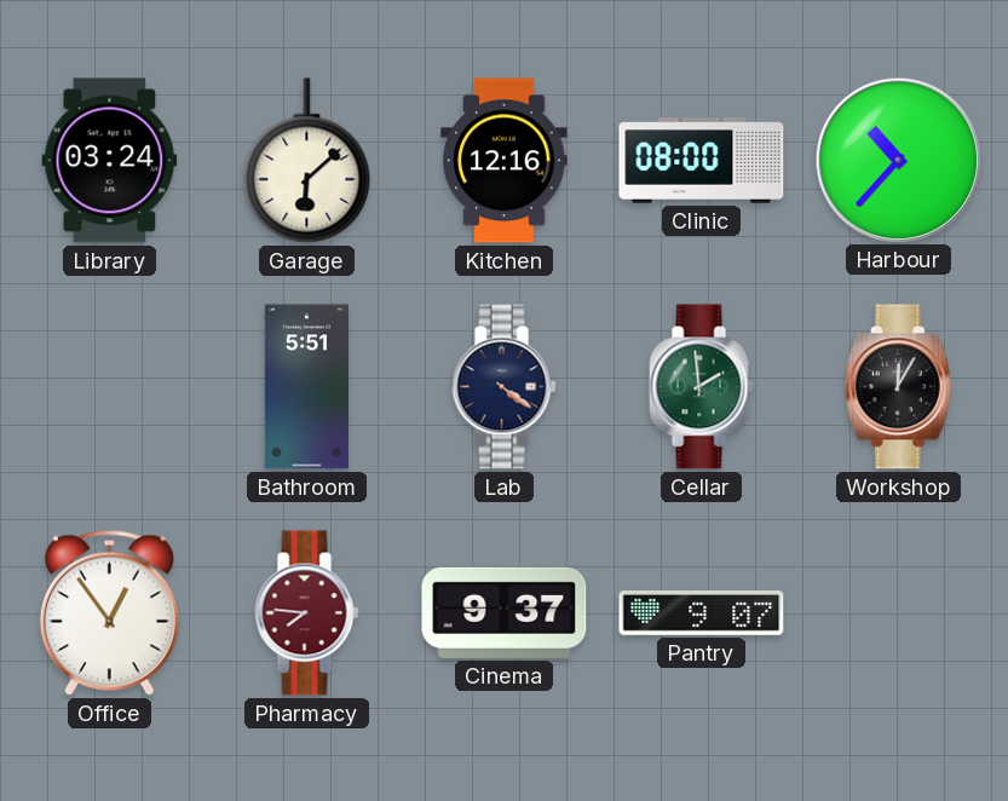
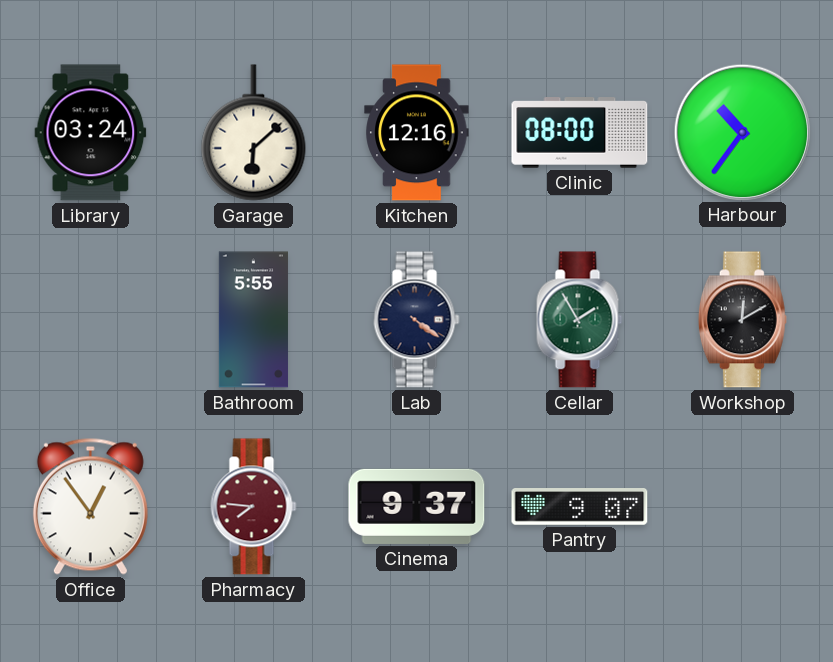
Harbour: 10:37 -> 10:36 (742, 132)
Bathroom: 5:51 -> 5:55 (253, 320)
Cellar: 1:59 -> 1:55 (580, 320)
Workshop: 12:05 -> 12:10 (742, 320)
